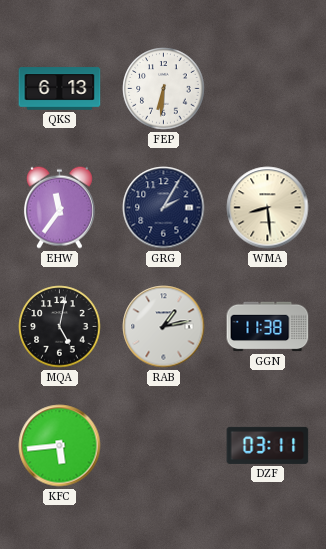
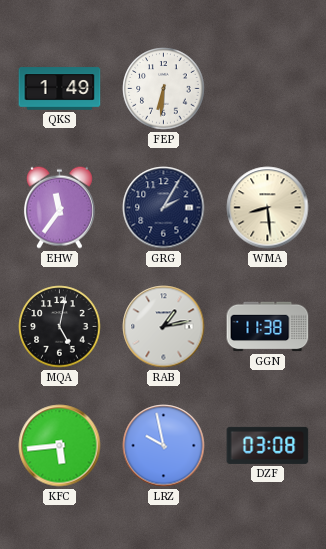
QKS: 6:13 -> 1:49 (60, 89)
LRZ: none -> 9:58 (164, 446)
DZF: 03:11 -> 03:08 (268, 445)
